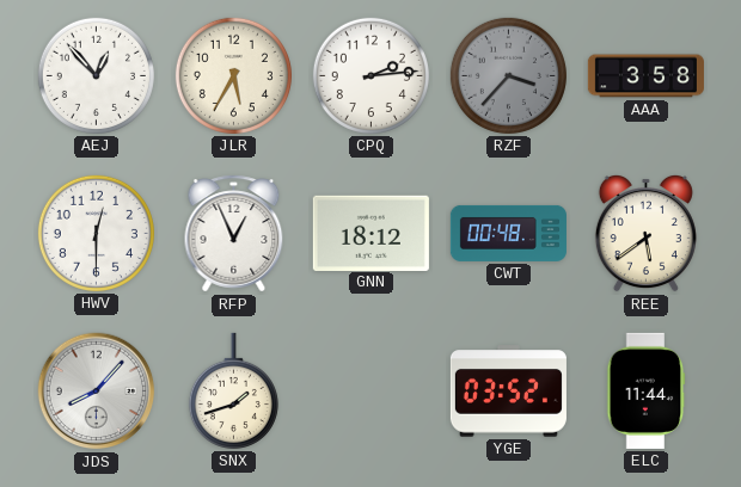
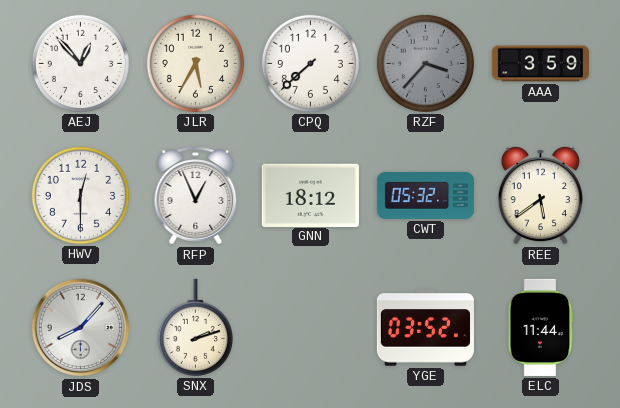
CPQ: 2:14 -> 7:38 (310, 63)
AAA: 3:58 -> 3:59 (540, 64)
CWT: 00:48 -> 05:32 (425, 195)
SNX: 1:42 -> 2:12 (195, 327)
